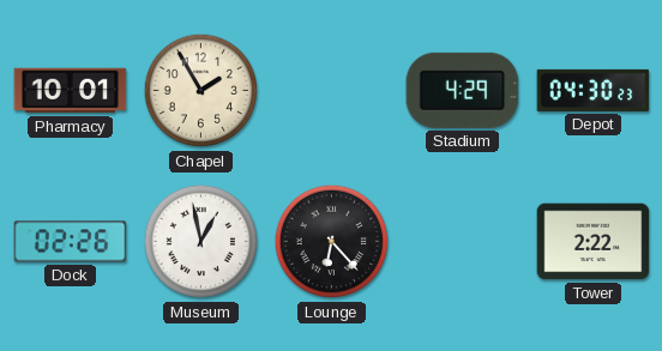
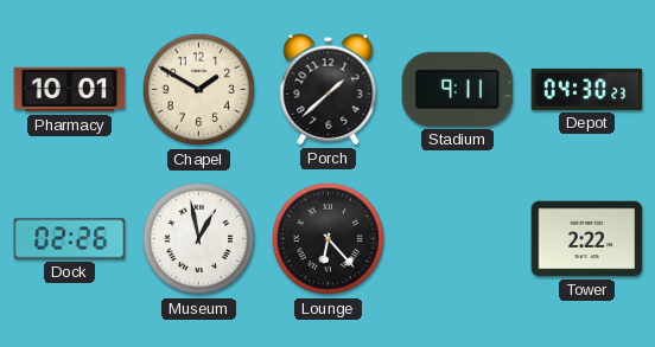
Chapel: 1:55 -> 1:50 (199, 90)
Porch: none -> 1:38 (329, 90)
Stadium: 4:29 -> 9:11 (458, 89)
